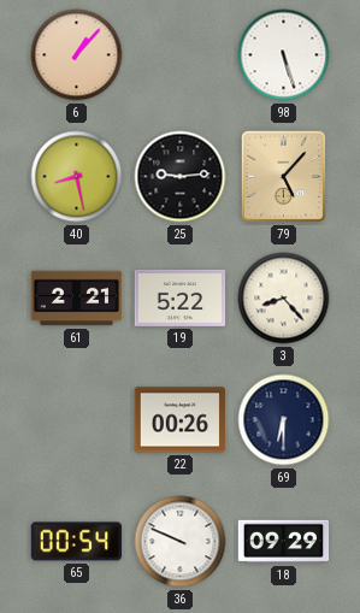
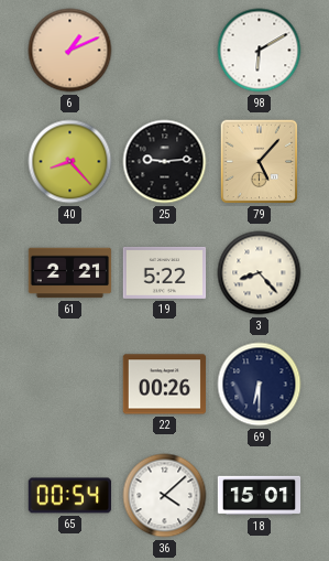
6: 1:07 -> 1:11 (70, 51)
98: 5:27 -> 6:10 (260, 51)
40: 8:28 -> 8:23 (70, 162)
36: 9:49 -> 4:08 (165, 496)
18: 09:29 -> 15:01 (260, 496)
